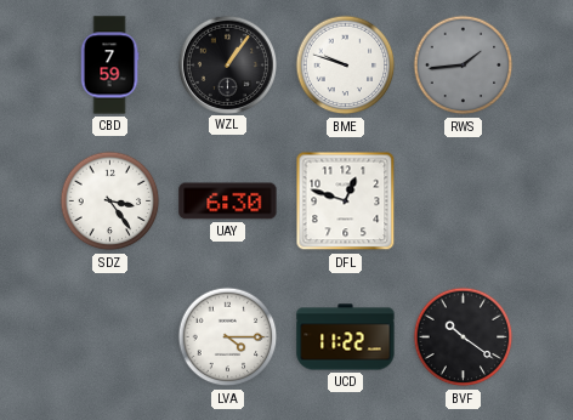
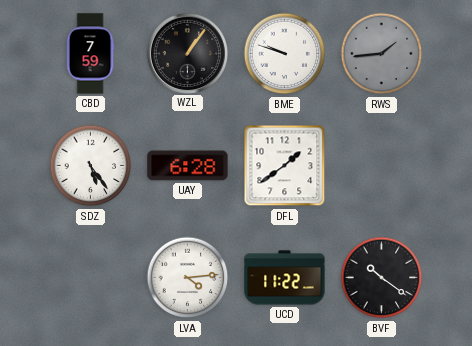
SDZ: 3:24 -> 5:24 (91, 166)
UAY: 6:30 -> 6:28 (188, 166)
DFL: 12:48 -> 1:39 (285, 166)
LVA: 4:15 -> 4:14 (188, 278)
